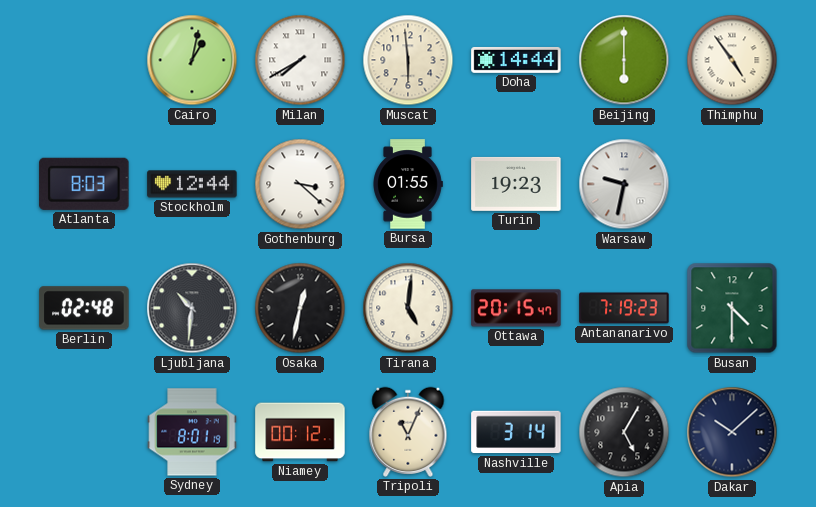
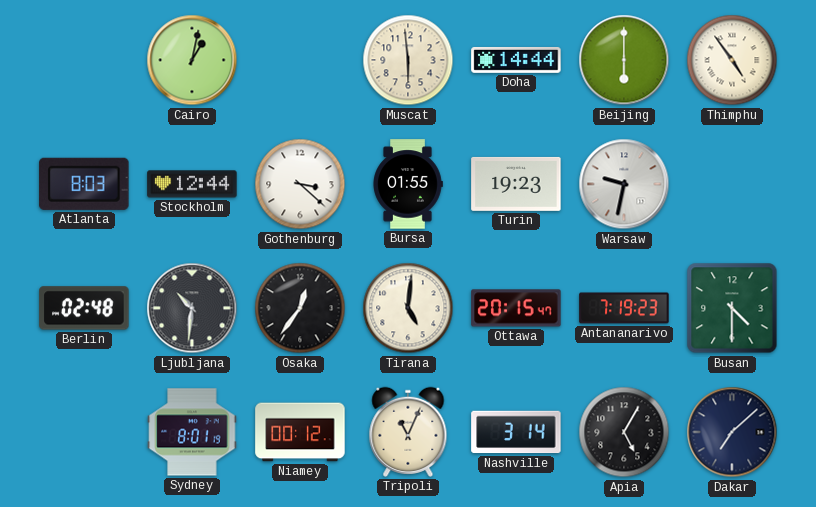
Milan: 7:40 -> none (300, 60)
Osaka: 12:32 -> 12:36 (300, 308)
Dakar: 10:08 -> 7:08 (732, 432)
